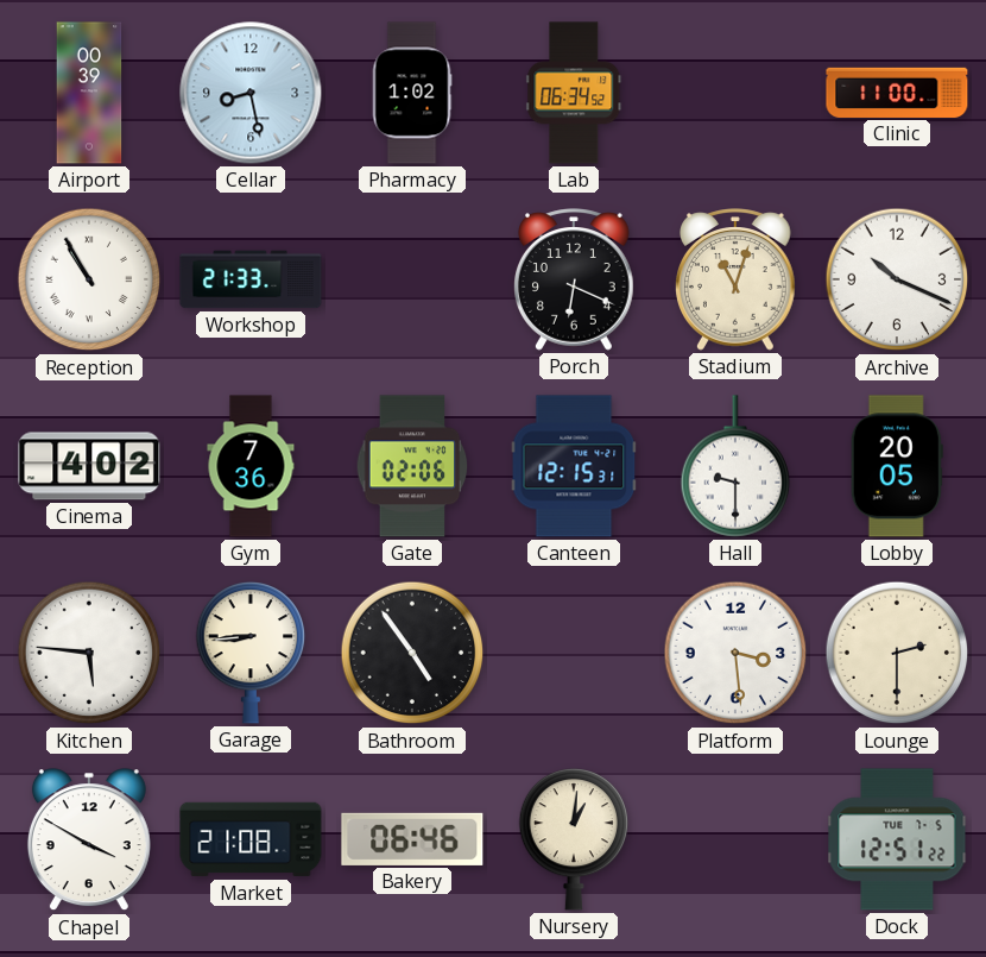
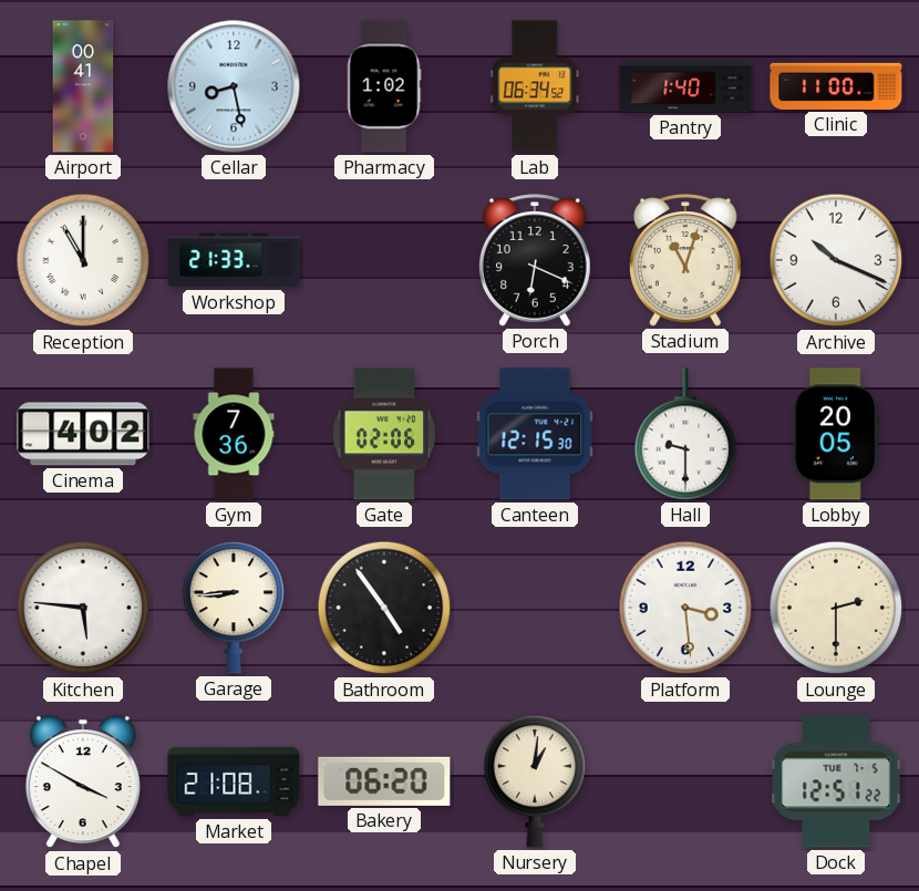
Airport: 00:39 -> 00:41 (83, 86)
Pantry: none -> 1:40 (685, 86)
Reception: 10:55 -> 11:00 (83, 260)
Canteen: 12:15:31 -> 12:15:30 (535, 434)
Bakery: 06:46 -> 06:20 (384, 781)
